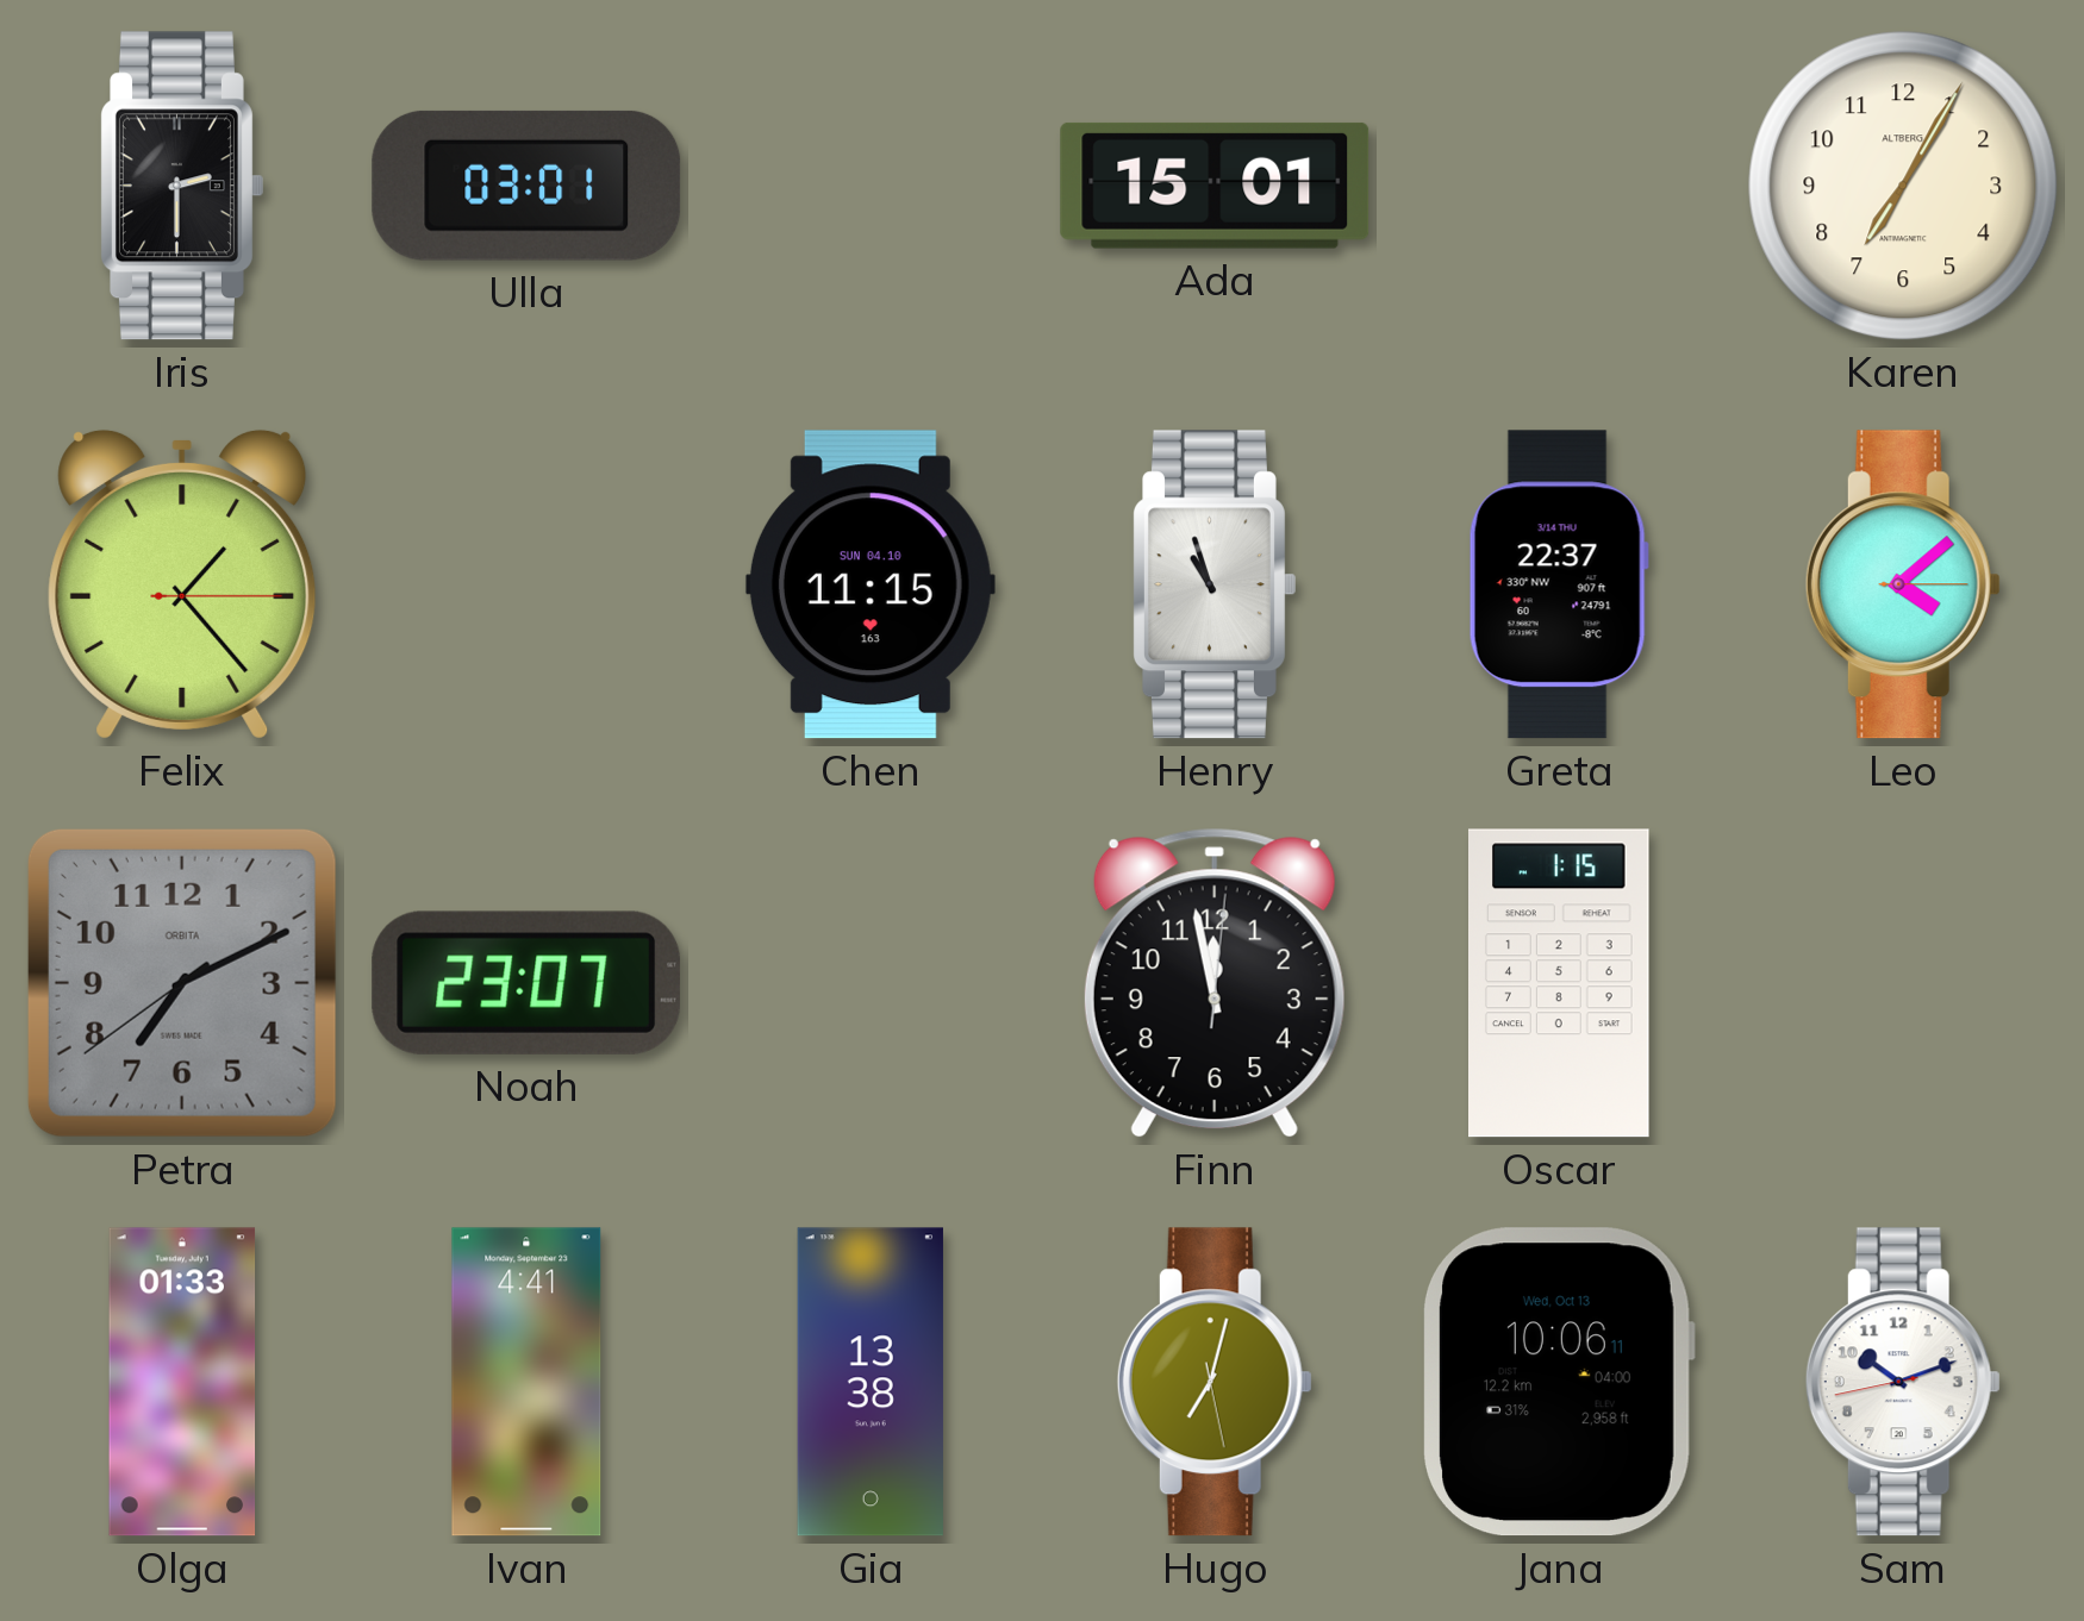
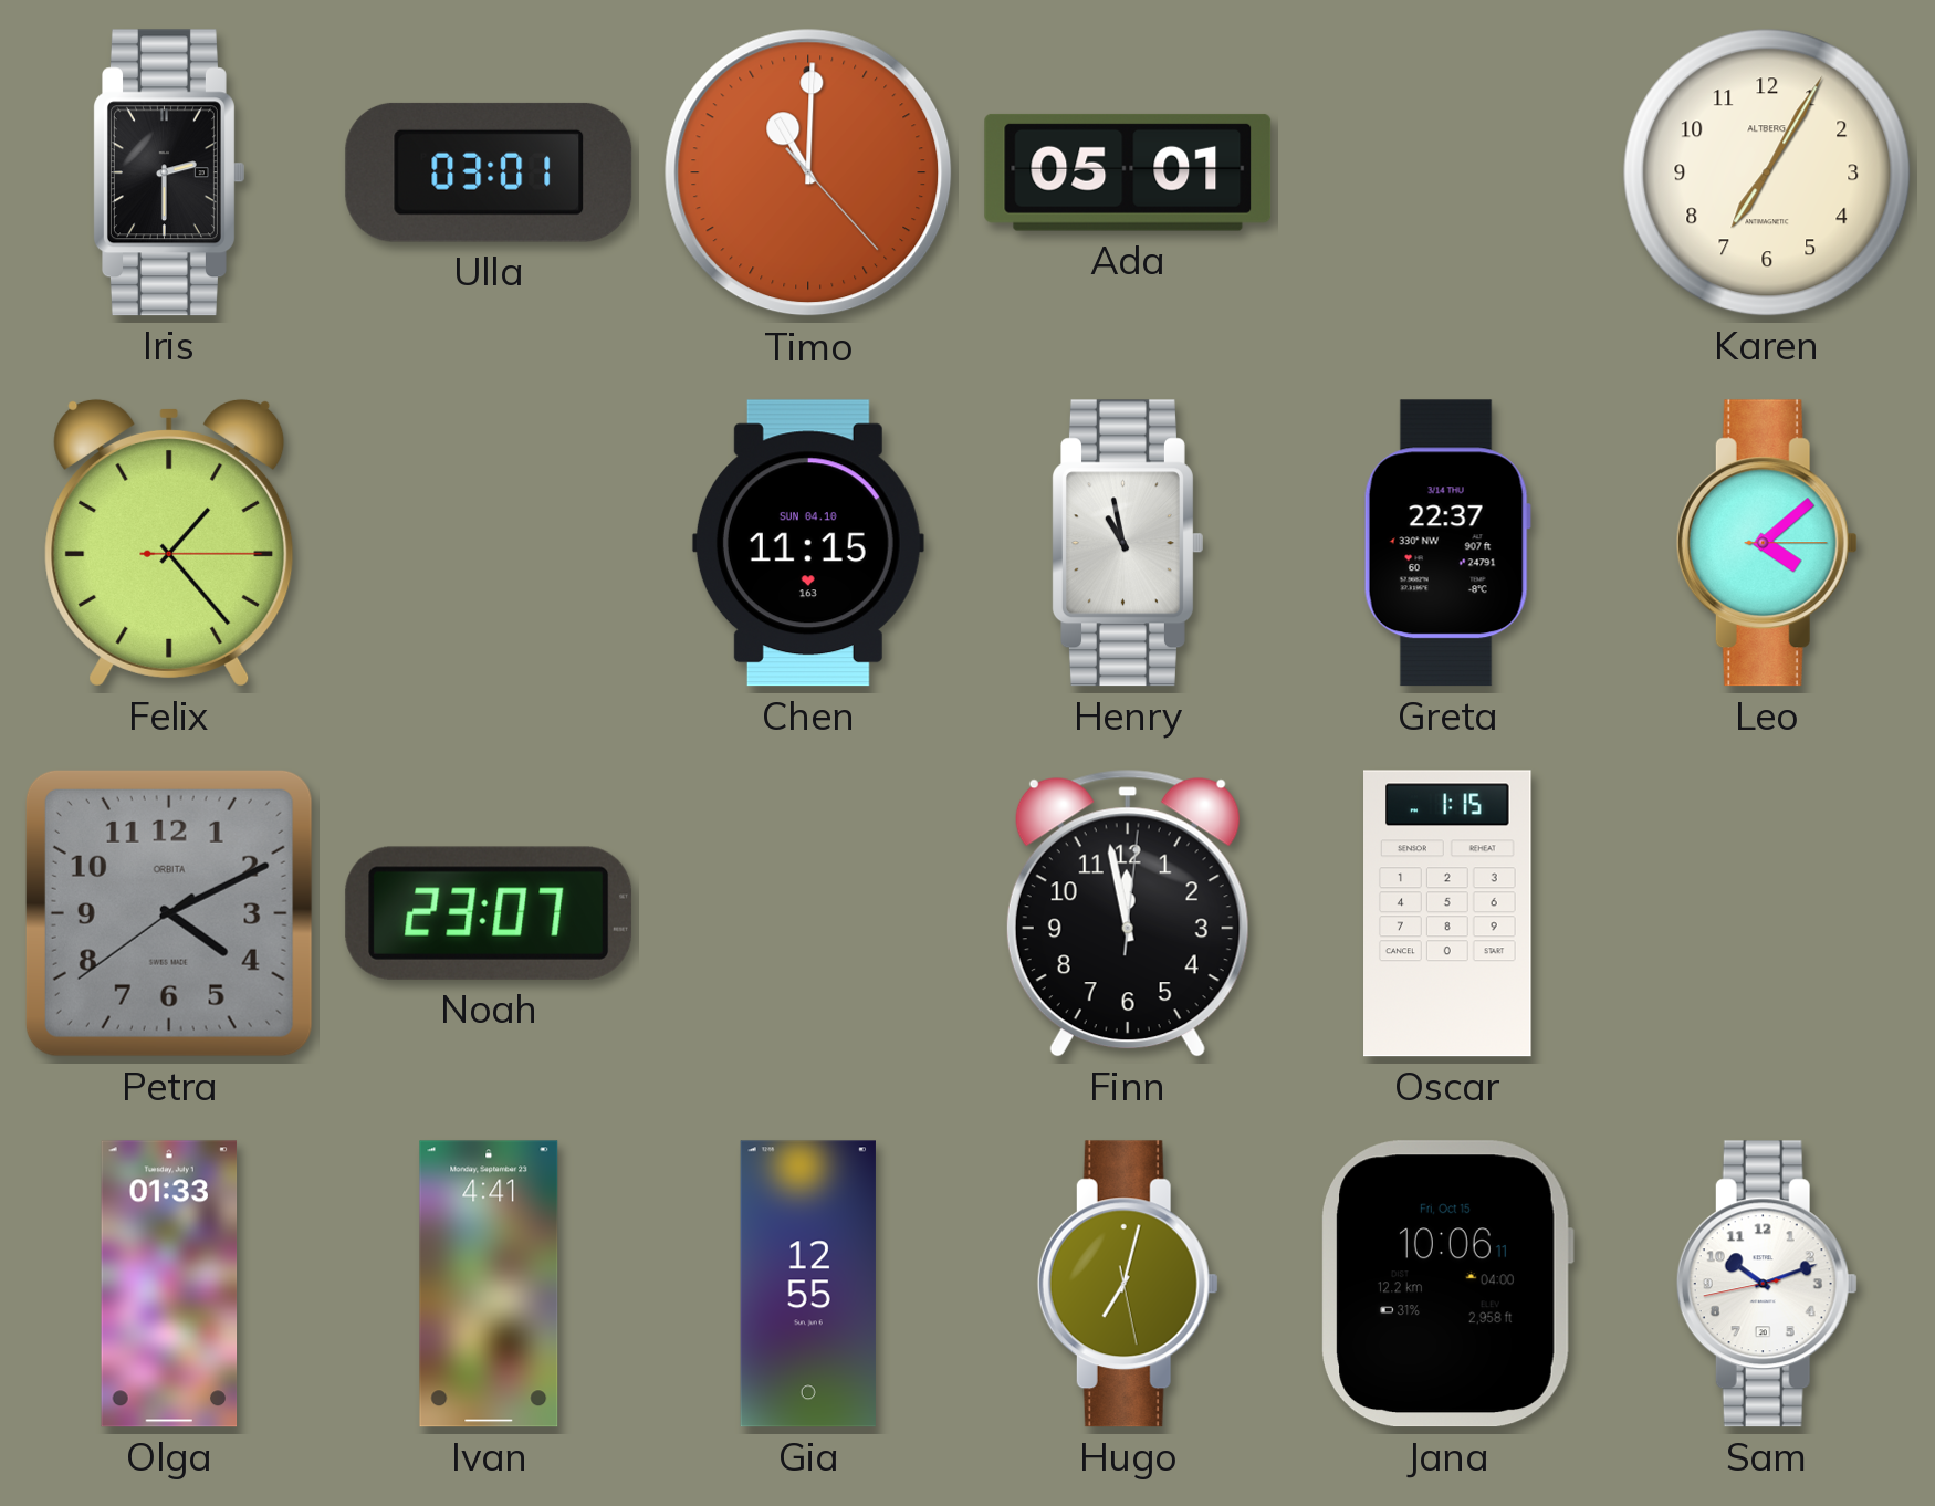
Timo: none -> 11:00 (808, 172)
Ada: 15:01 -> 05:01 (1128, 172)
Henry: 10:57 -> 10:58 (1128, 543)
Petra: 7:10 -> 4:10 (169, 913)
Gia: 13:38 -> 12:55 (808, 1284)
Jana date: Wed, Oct 13 -> Fri, Oct 15 (1447, 1284)
